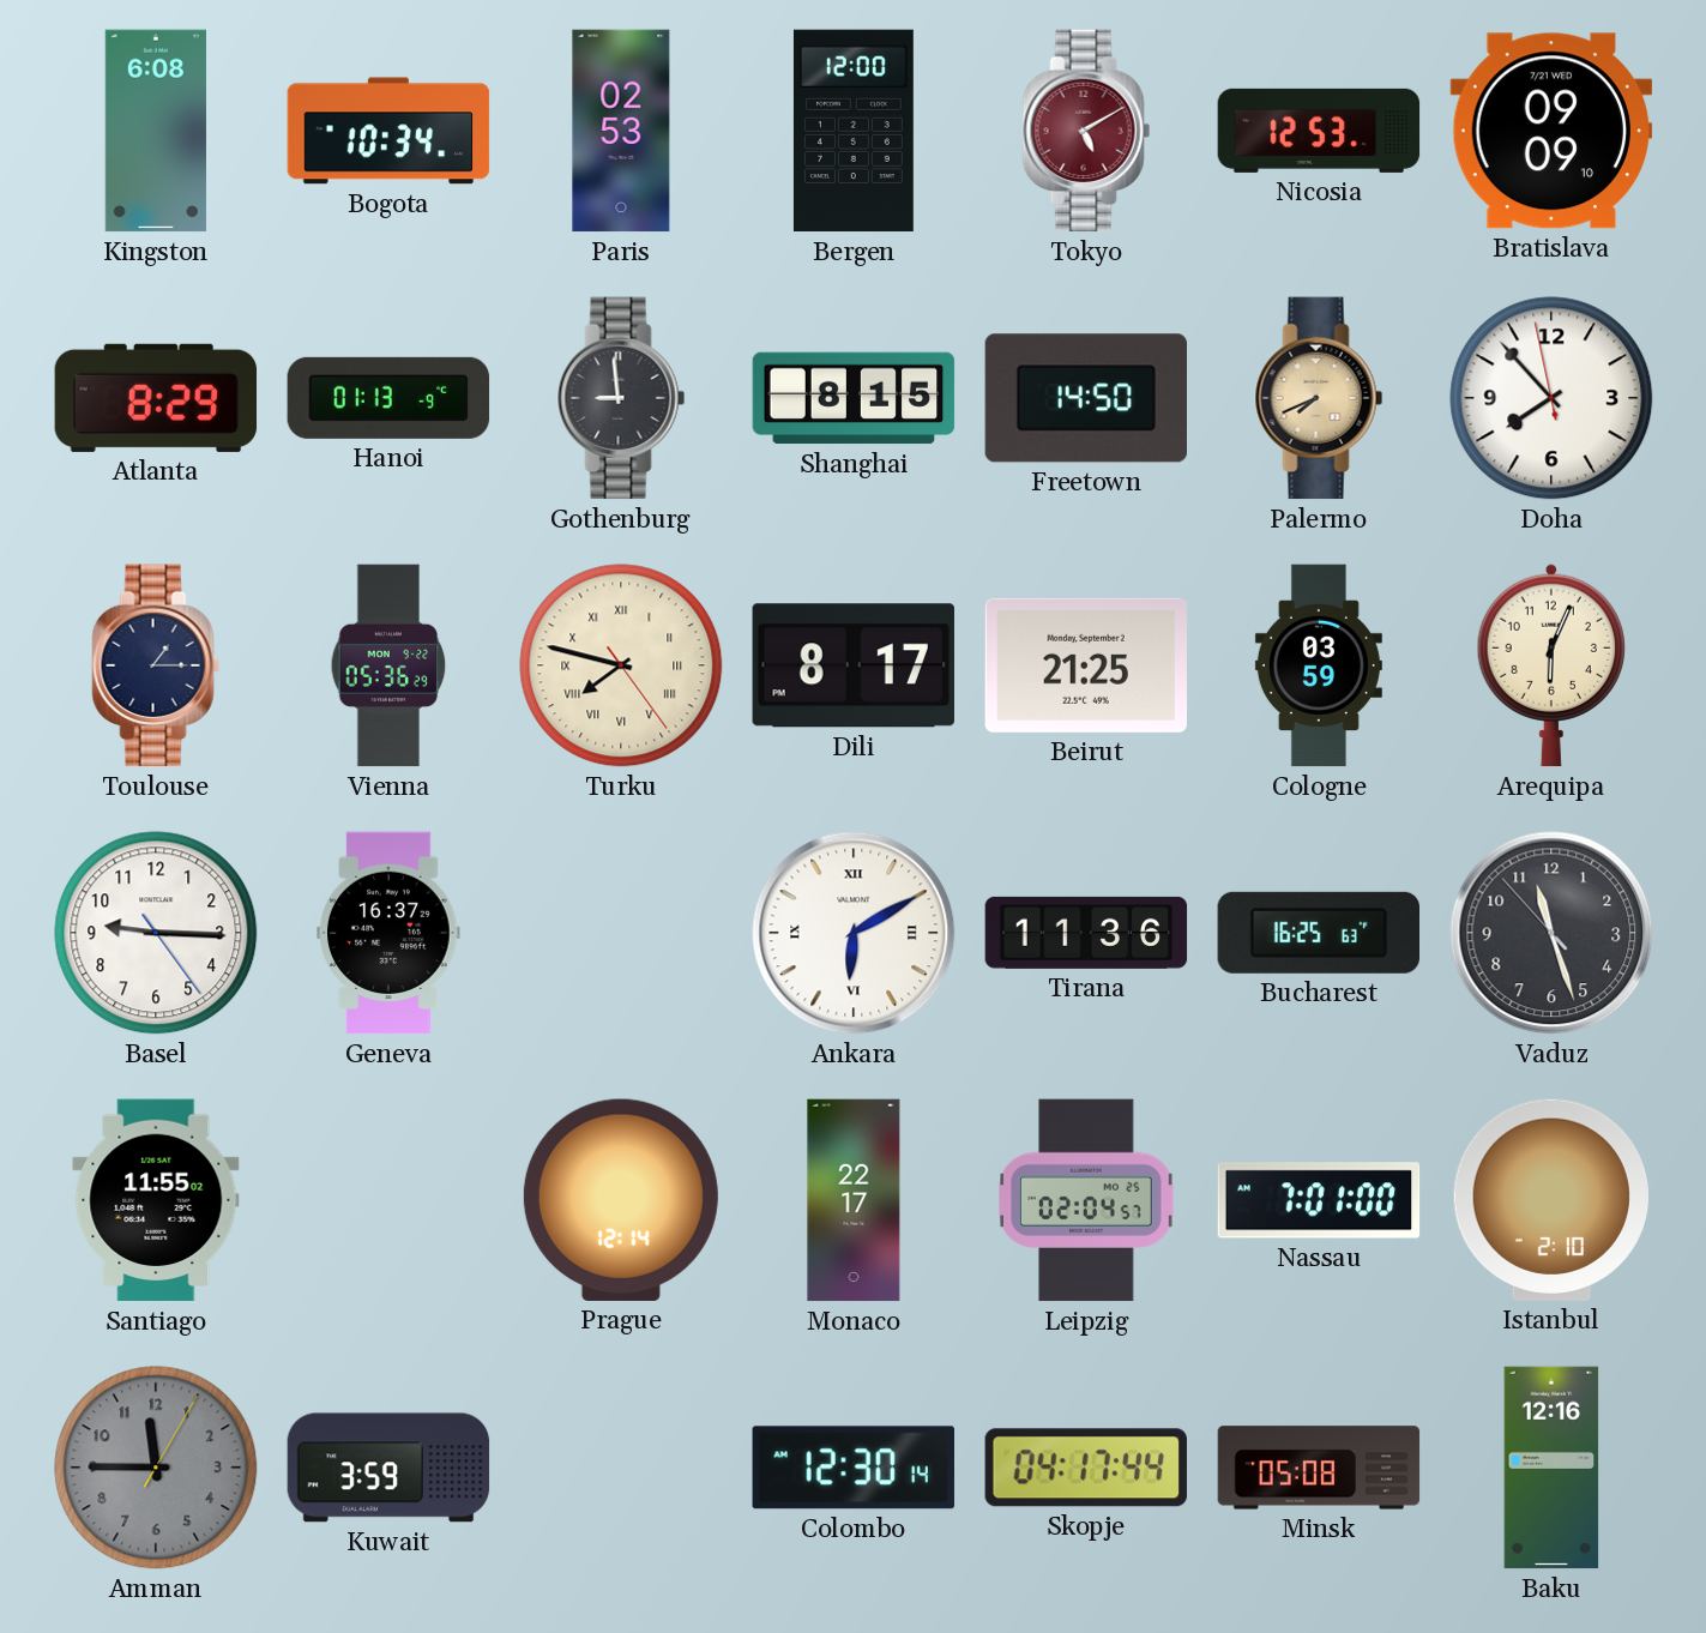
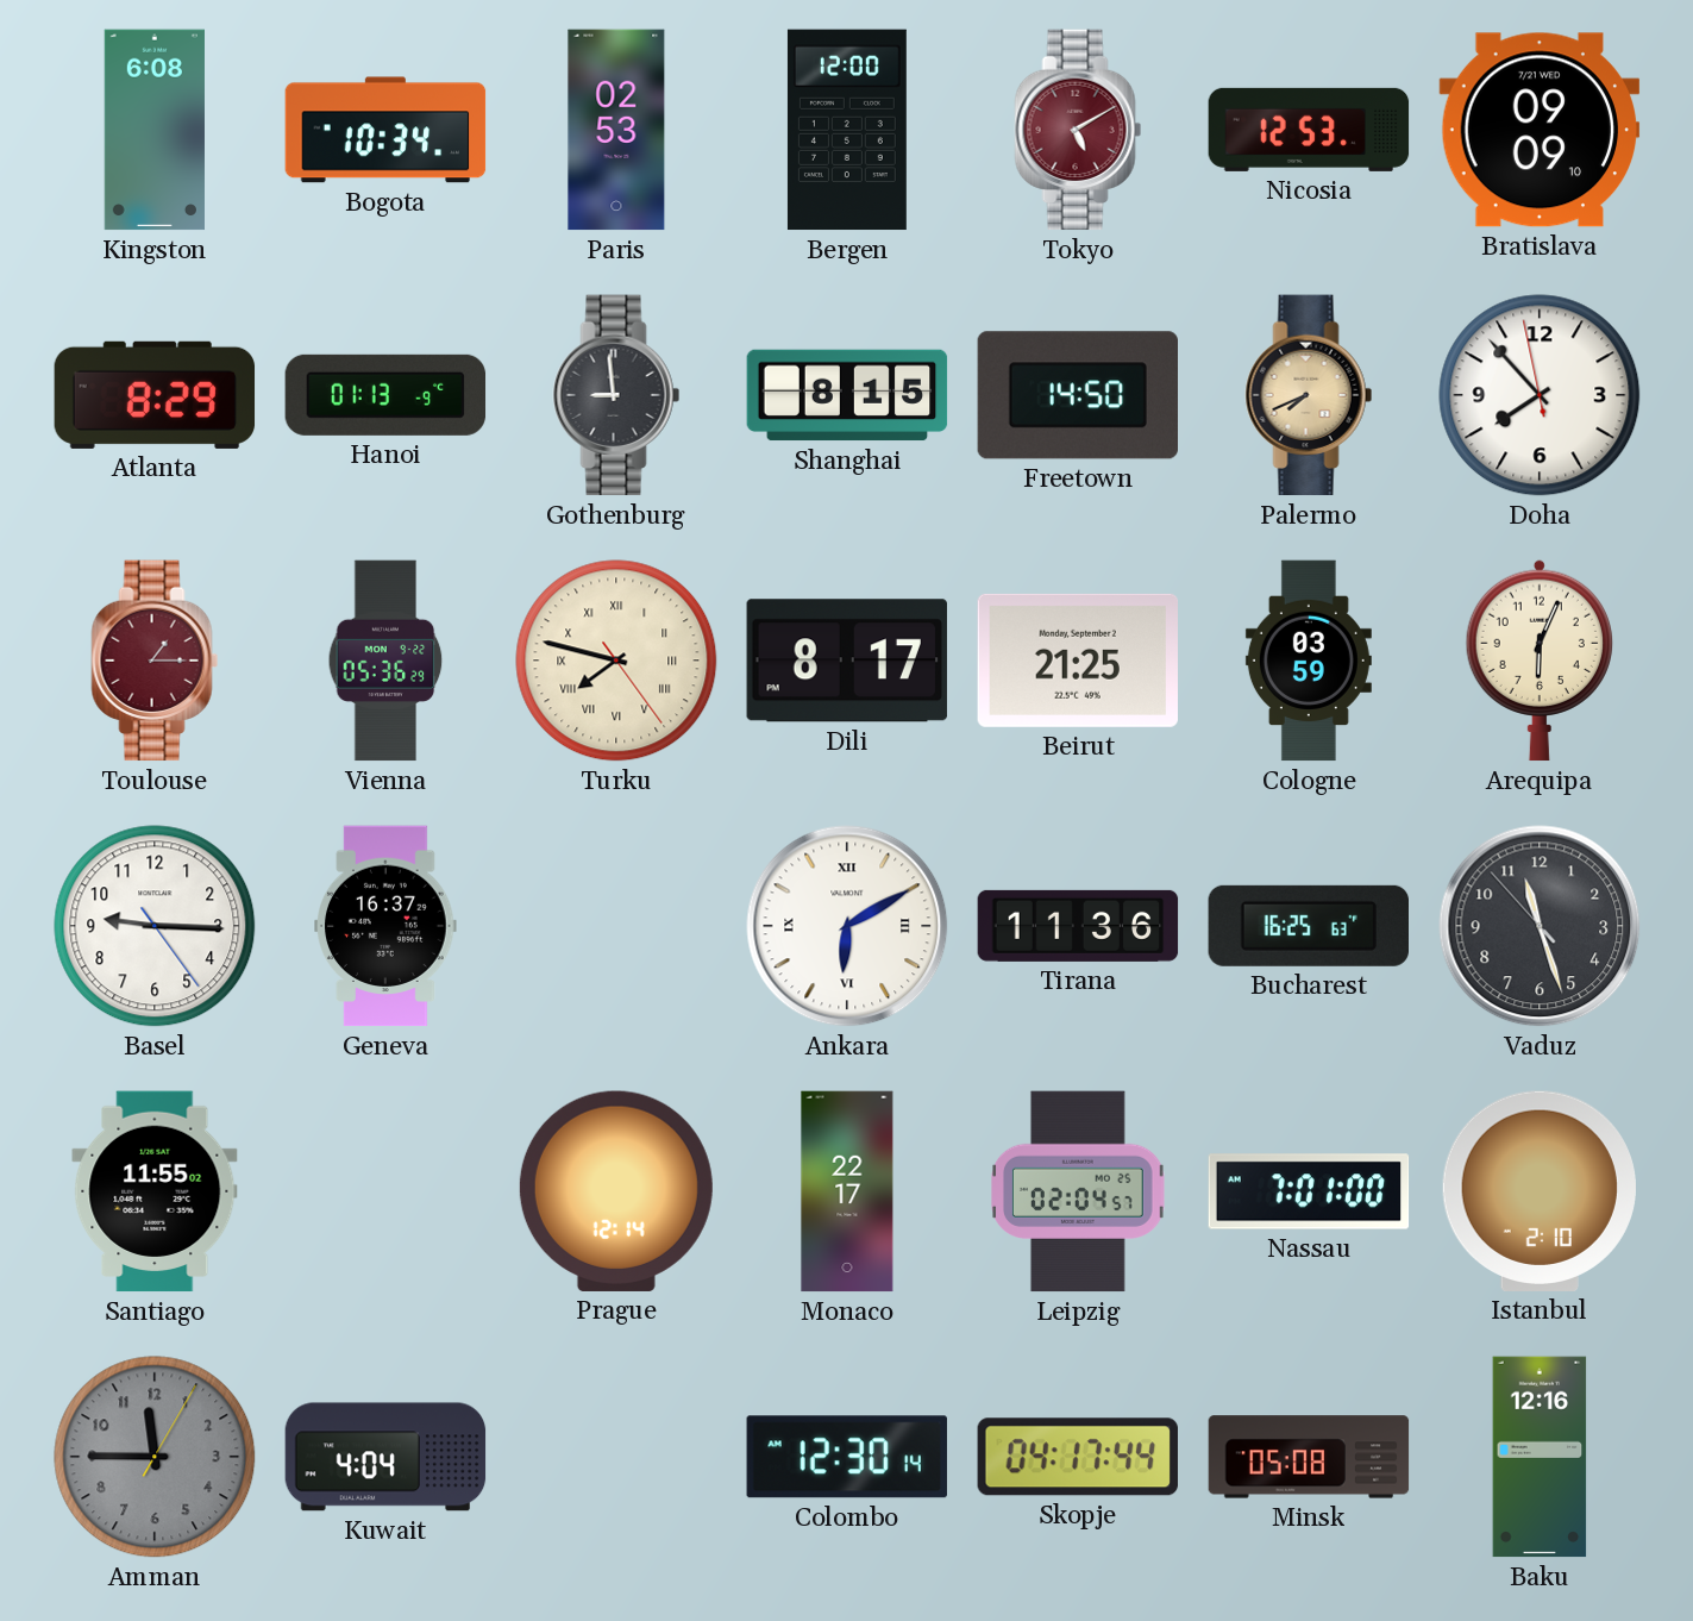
Toulouse dial: navy -> burgundy (155, 661)
Kuwait: 3:59 -> 4:04 (385, 1457)
